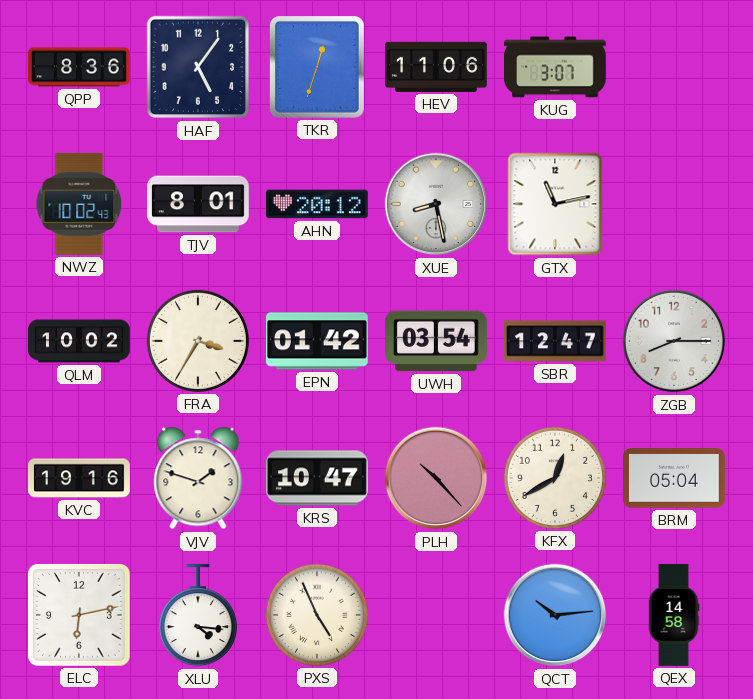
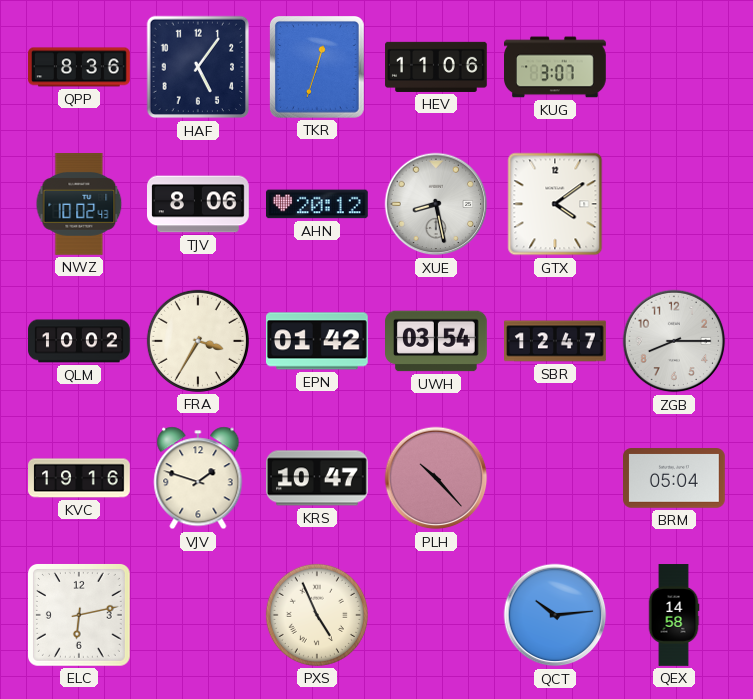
TJV: 8:01 -> 8:06 (199, 204)
GTX: 11:13 -> 4:09 (555, 204)
KFX: 12:40 -> none (555, 478)
XLU: 4:16 -> none (198, 616)
